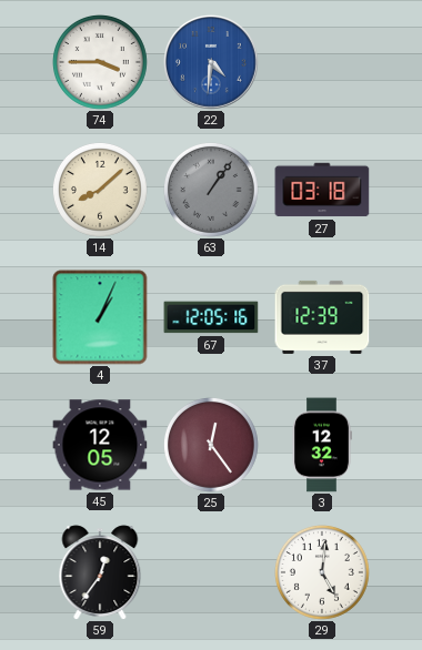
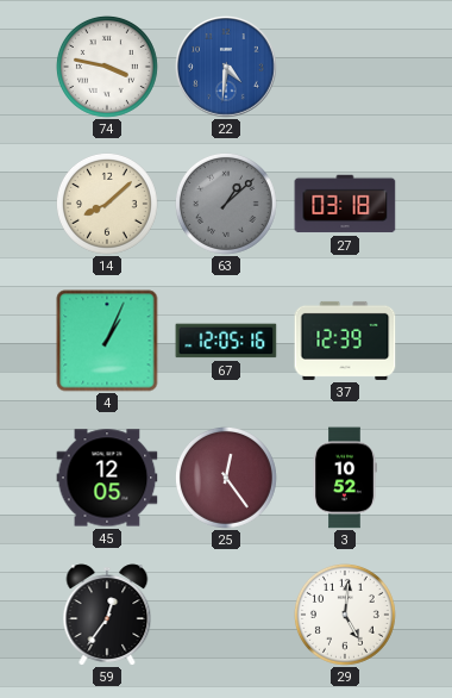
74: 3:45 -> 3:47 (107, 67)
63: 1:06 -> 1:08 (226, 204)
3: 12:32 -> 10:52 (345, 478)
